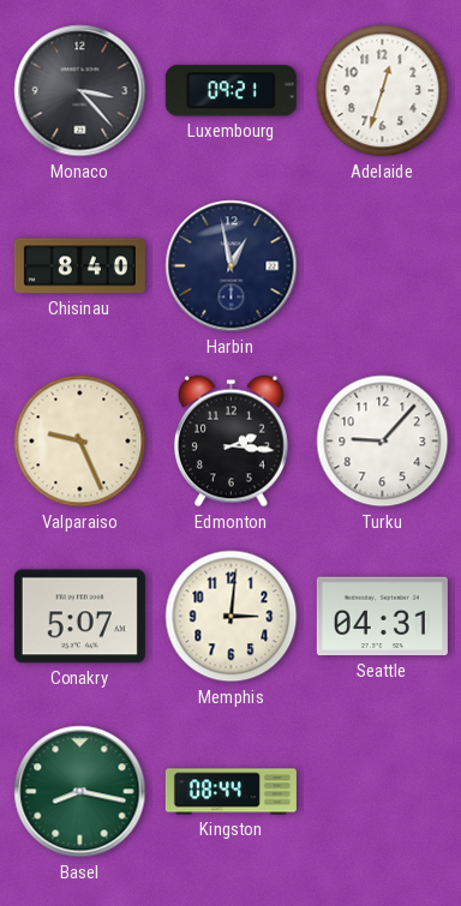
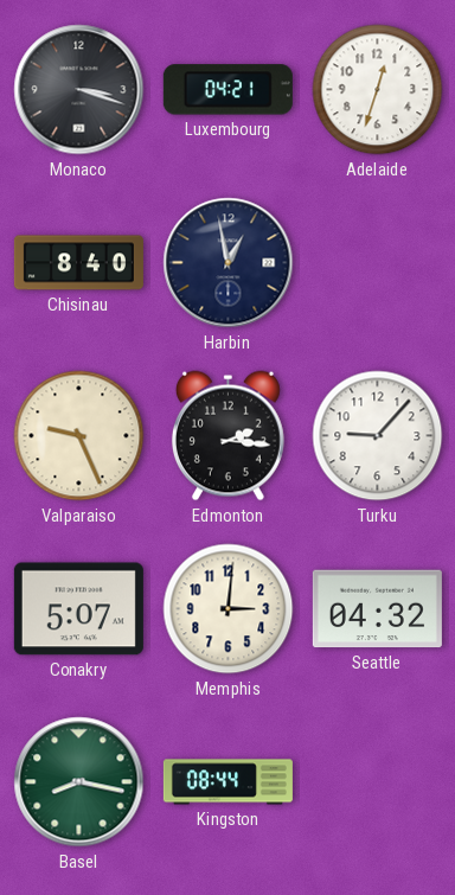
Monaco: 3:23 -> 3:18 (79, 90)
Luxembourg: 09:21 -> 04:21 (227, 90)
Seattle: 04:31 -> 04:32 (377, 609)
